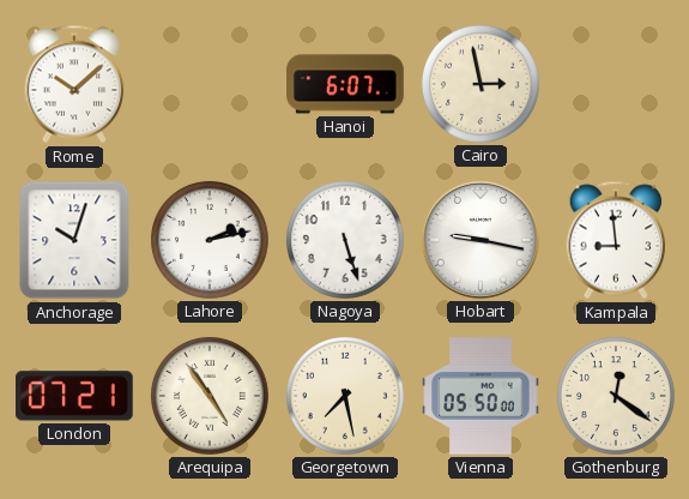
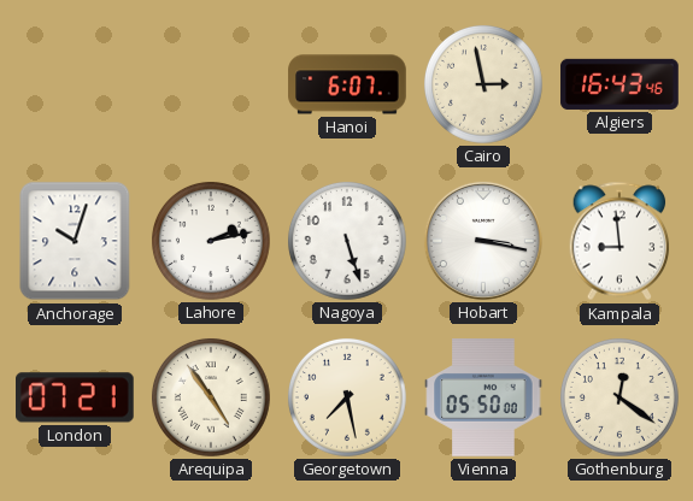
Rome: 10:08 -> none (74, 84)
Algiers: none -> 16:43 (619, 84)
Hobart: 9:17 -> 3:17 (483, 241)
